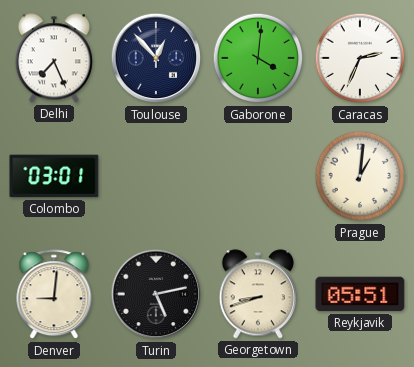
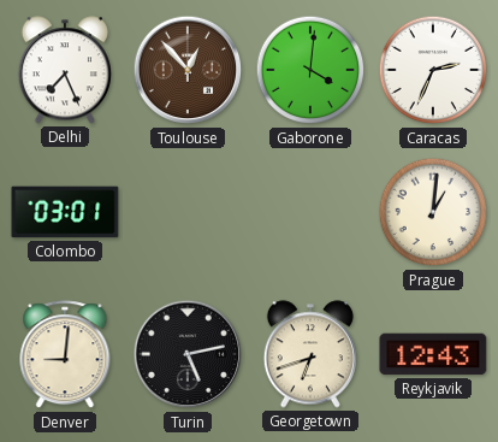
Toulouse dial: navy -> brown (188, 70)
Georgetown: 8:42 -> 6:42 (310, 354)
Reykjavik: 05:51 -> 12:43 (433, 354)
